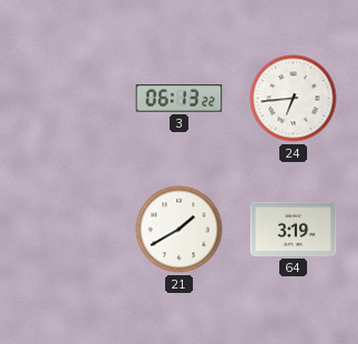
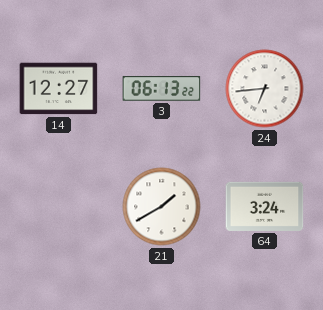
14: none -> 12:27 (59, 89)
64: 3:19 -> 3:24 (265, 206)
